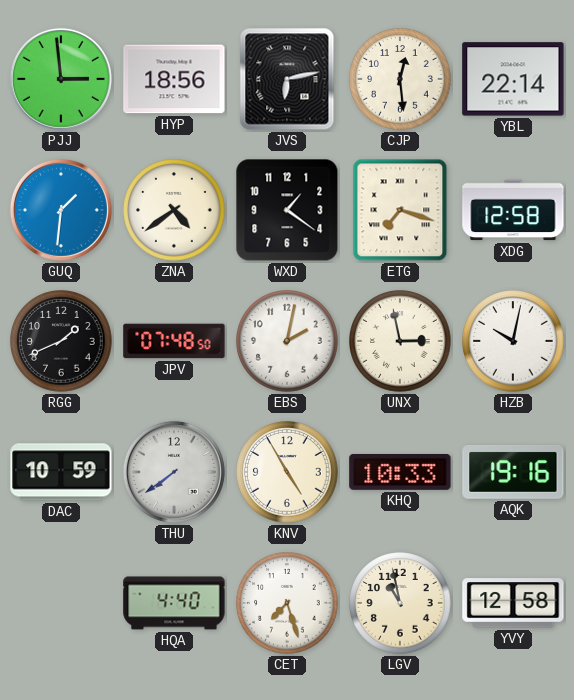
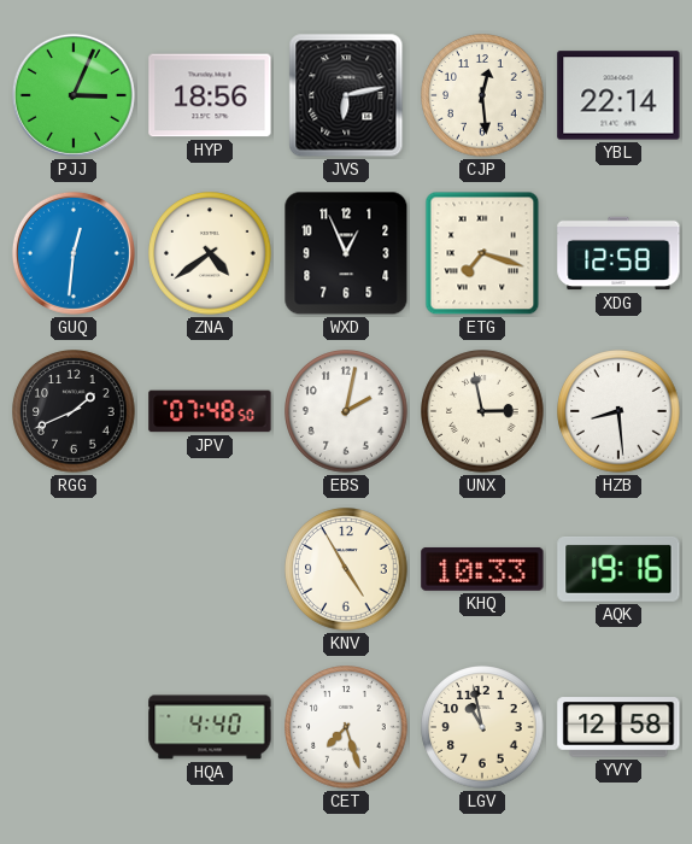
PJJ: 2:59 -> 3:04 (74, 95)
GUQ: 1:31 -> 12:31 (74, 253)
WXD: 1:21 -> 12:56 (346, 253)
HZB: 10:02 -> 8:29 (618, 411)
DAC: 10:59 -> none (61, 472)
THU: 7:39 -> none (174, 472)
